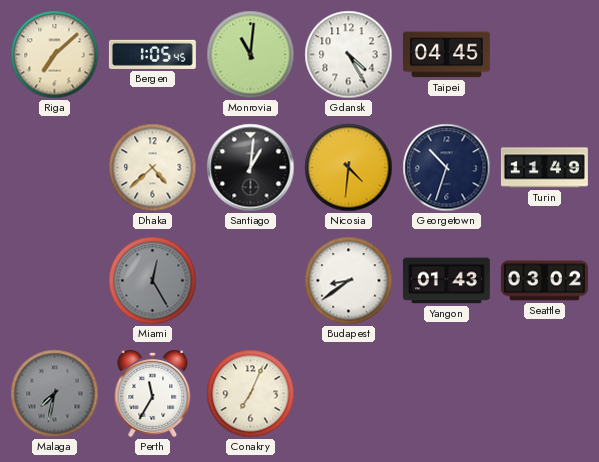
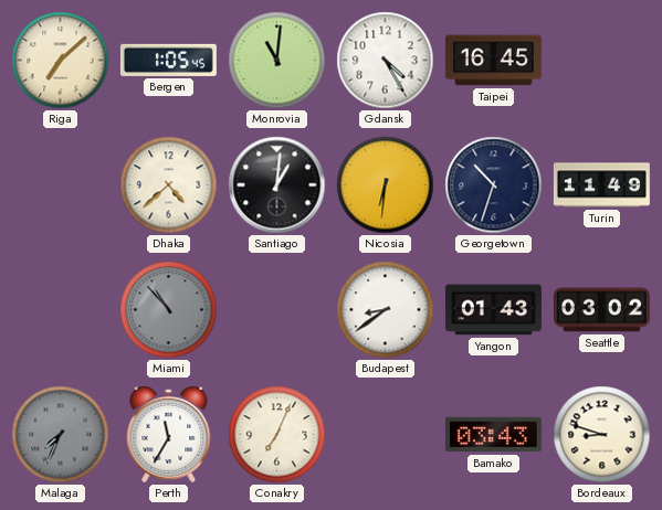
Taipei: 04:45 -> 16:45 (493, 61)
Nicosia: 4:31 -> 6:31 (386, 185)
Miami: 12:25 -> 10:53 (169, 310)
Malaga: 7:32 -> 7:34 (61, 435)
Bamako: none -> 03:43 (493, 435)
Bordeaux: none -> 8:48 (602, 435)
